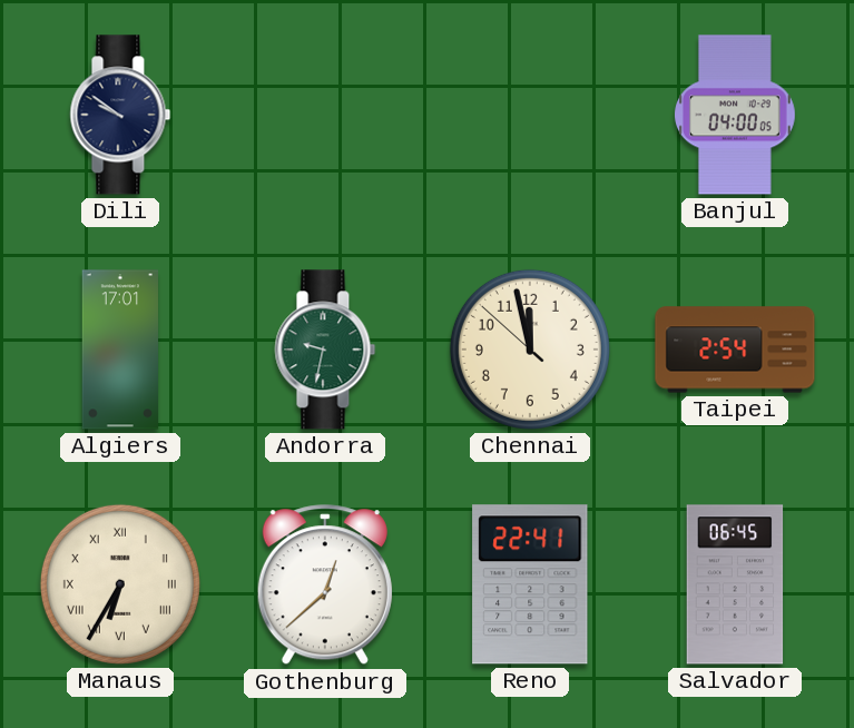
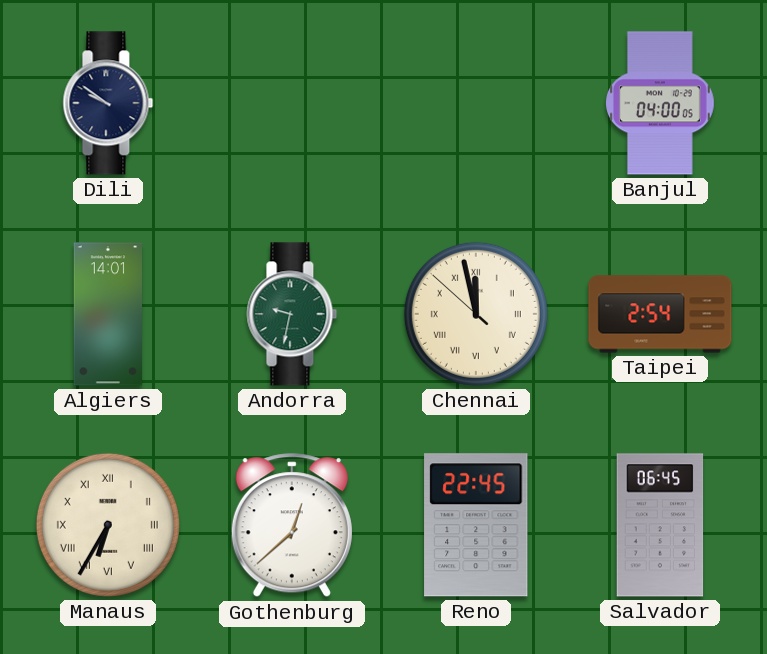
Algiers: 17:01 -> 14:01 (108, 314)
Chennai numerals: Arabic -> Roman (476, 314)
Reno: 22:41 -> 22:45 (476, 525)
